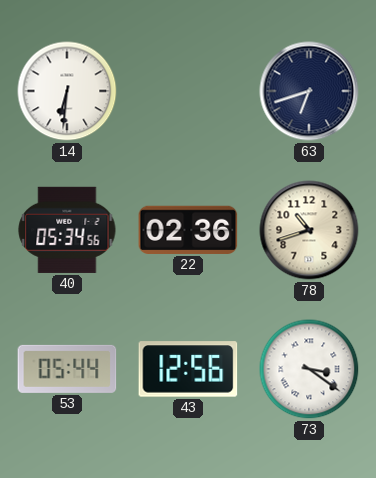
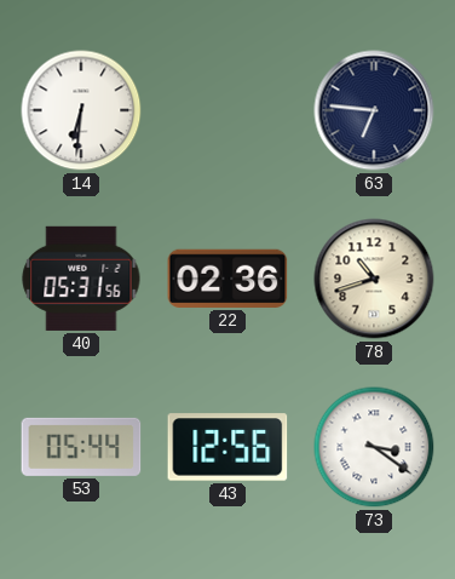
63: 6:42 -> 6:46 (374, 110)
40: 05:34 -> 05:31 (81, 279)
